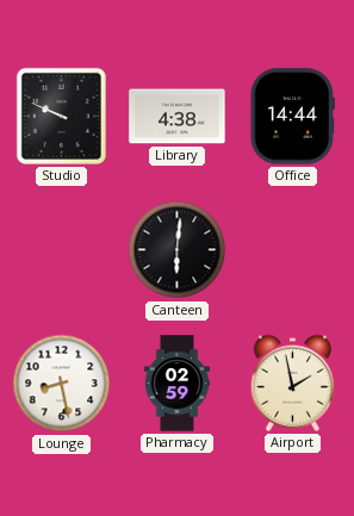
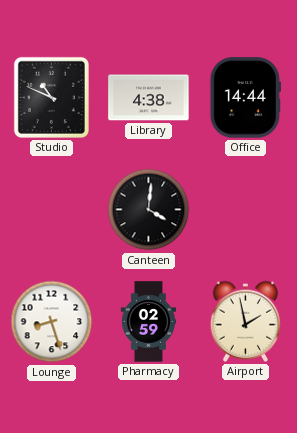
Studio: 9:49 -> 10:49 (51, 97)
Canteen: 6:01 -> 4:01 (149, 210)
Lounge: 8:28 -> 8:27 (52, 322)
